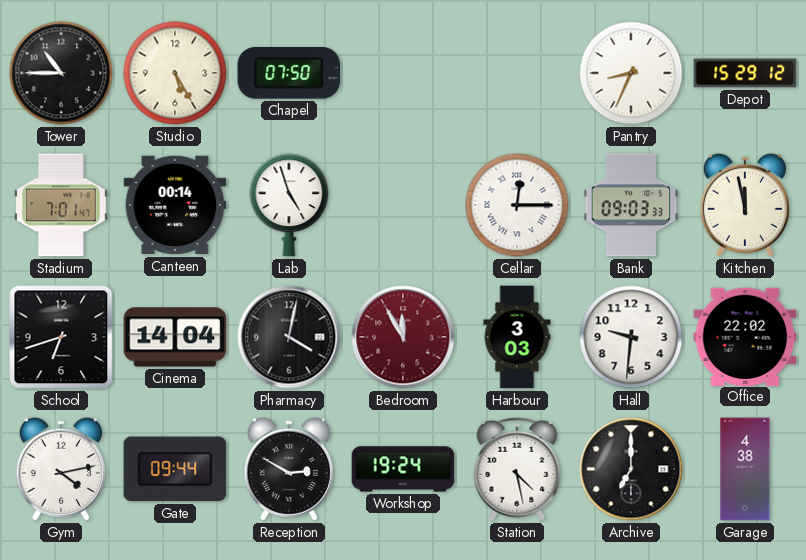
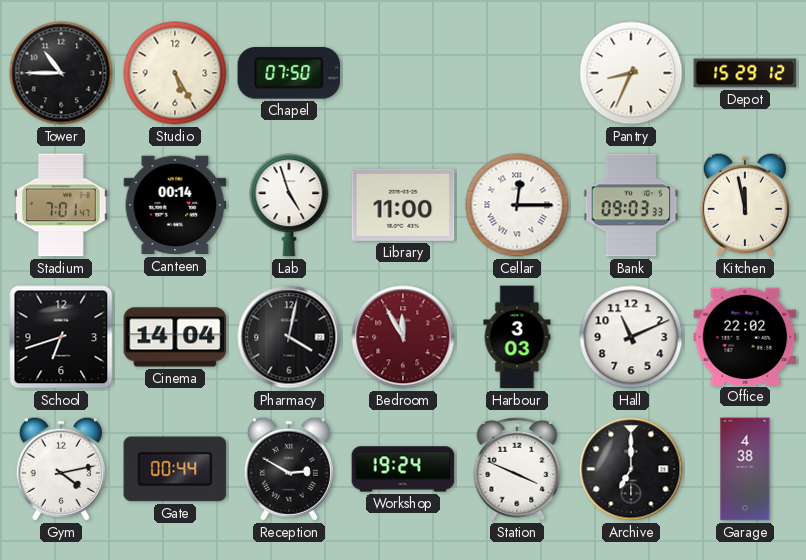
Library: none -> 11:00 (403, 205)
Hall: 9:31 -> 11:11 (631, 337)
Gate: 09:44 -> 00:44 (175, 469)
Station: 4:28 -> 3:49 (517, 470)
